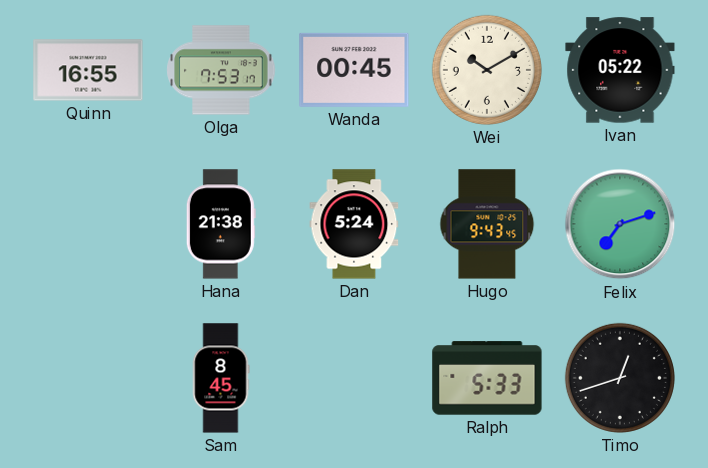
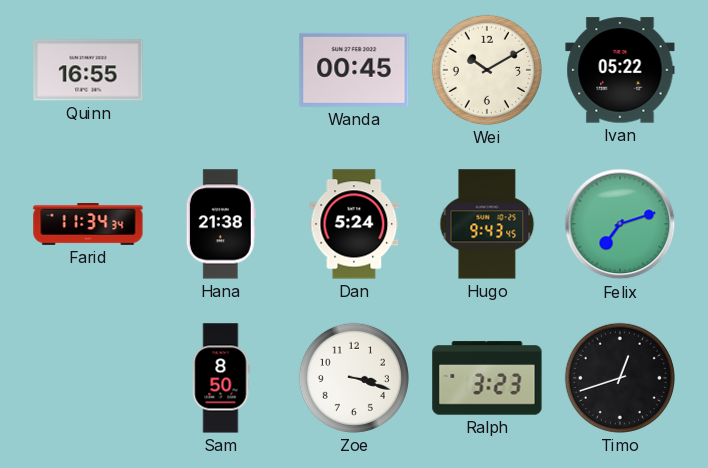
Olga: 7:53 -> none (221, 70)
Farid: none -> 11:34 (88, 225)
Sam: 8:45 -> 8:50 (221, 378)
Zoe: none -> 3:18 (354, 378)
Ralph: 5:33 -> 3:23 (487, 378)
